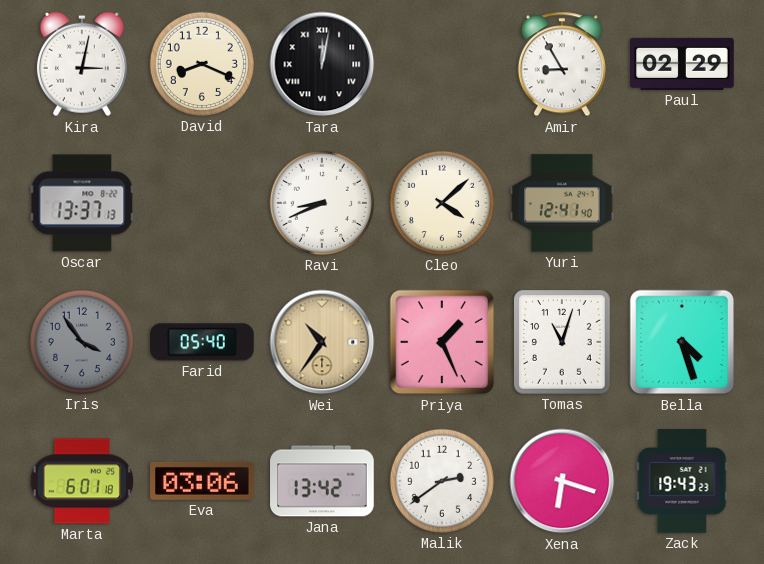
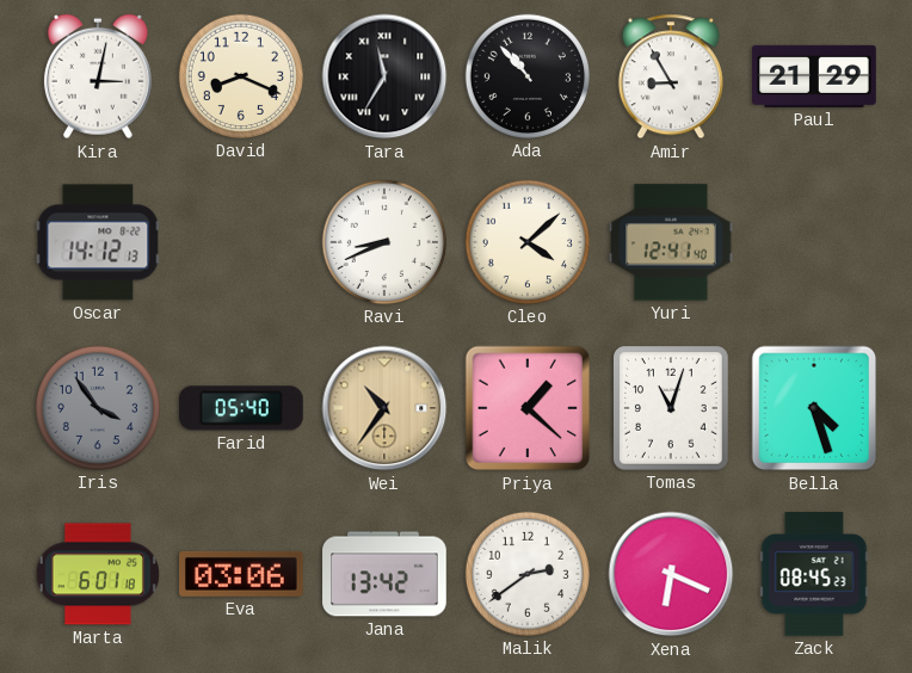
Tara: 12:02 -> 11:35 (384, 76)
Ada: none -> 10:53 (528, 76)
Paul: 02:29 -> 21:29 (814, 76)
Oscar: 13:37 -> 14:12 (98, 242)
Priya: 1:26 -> 1:22 (528, 408)
Xena: 6:18 -> 6:19 (671, 574)
Zack: 19:43 -> 08:45 (814, 574)
